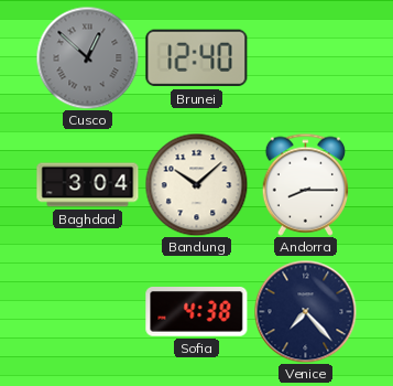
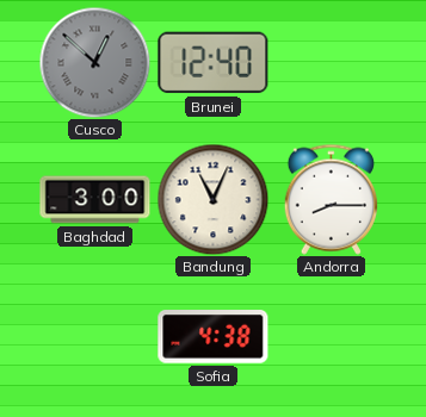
Baghdad: 3:04 -> 3:00 (95, 200)
Bandung: 10:08 -> 11:04 (212, 199)
Venice: 7:23 -> none (305, 311)
